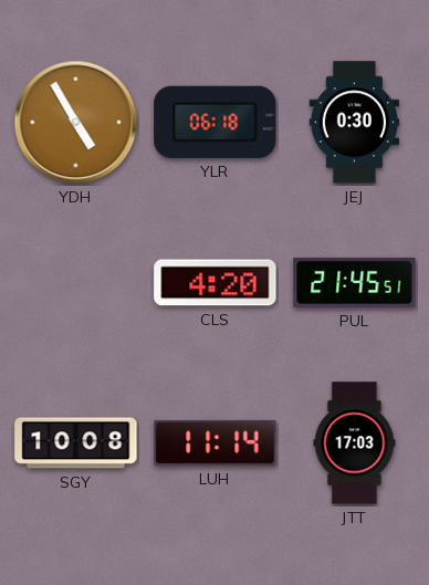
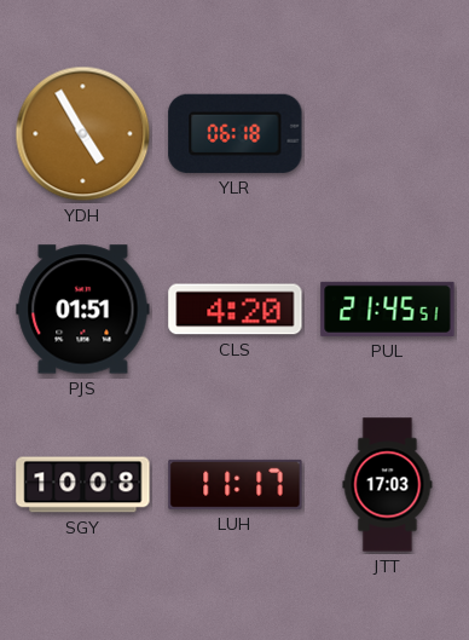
JEJ: 0:30 -> none (355, 123)
PJS: none -> 01:51 (83, 310)
LUH: 11:14 -> 11:17 (236, 484)
